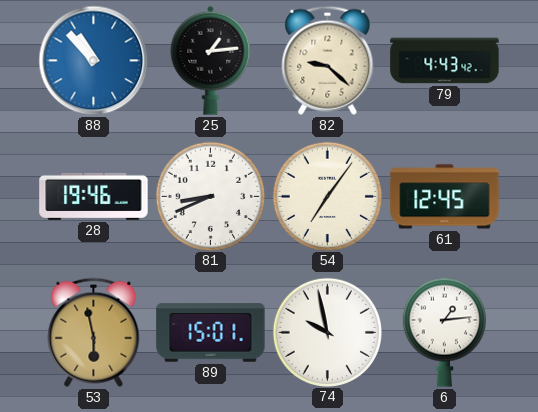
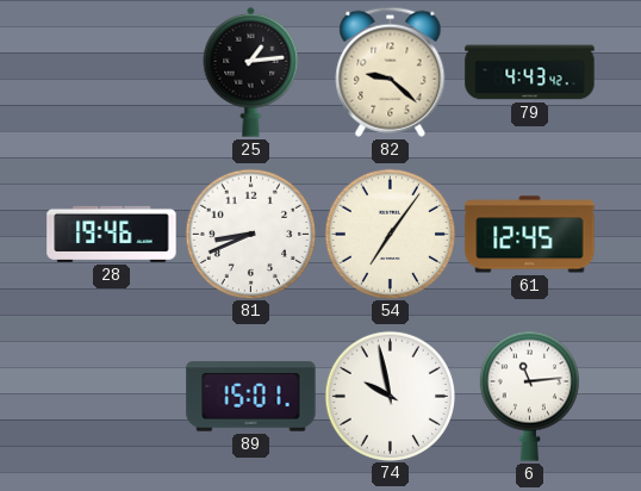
88: 10:53 -> none (94, 61)
53: 5:58 -> none (94, 332)
6: 1:14 -> 11:14 (529, 396)
